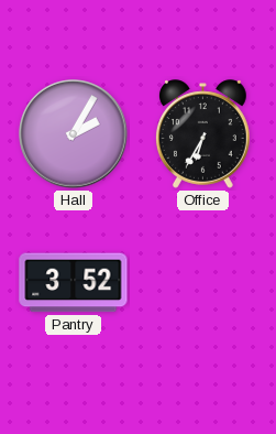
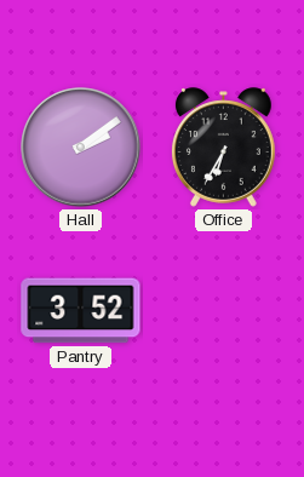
Hall: 2:05 -> 2:09 (81, 148)
